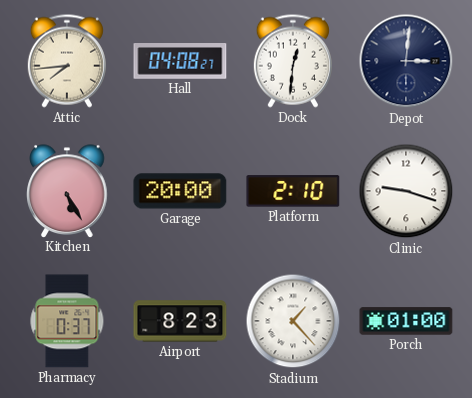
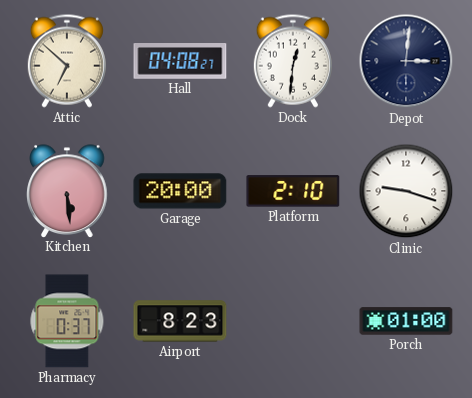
Attic: 7:44 -> 6:52 (67, 61)
Kitchen: 5:25 -> 5:29 (67, 191)
Stadium: 1:23 -> none (293, 321)
